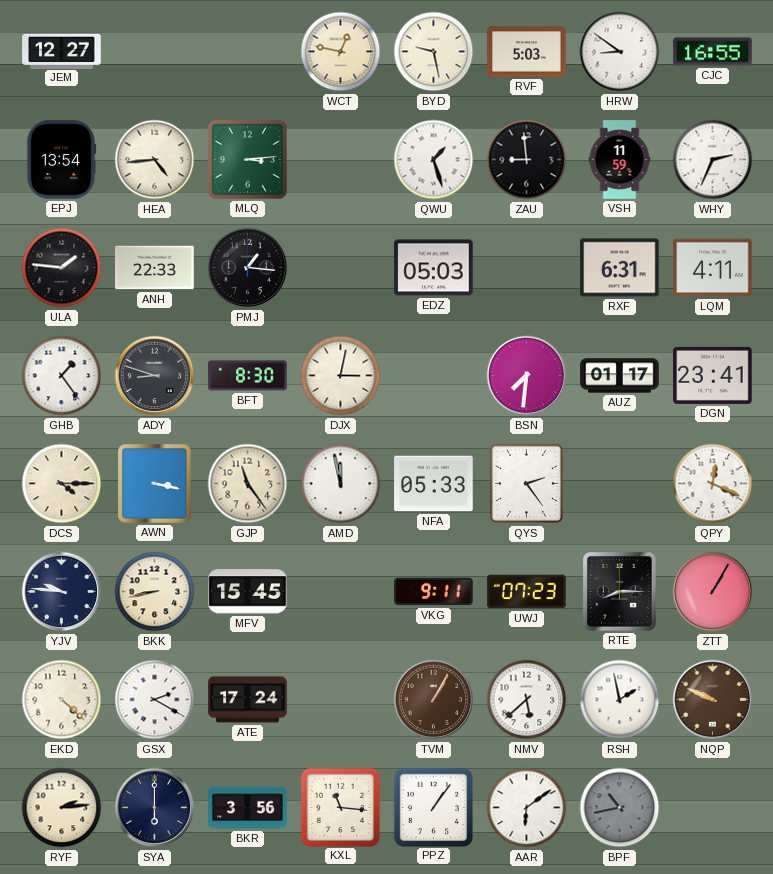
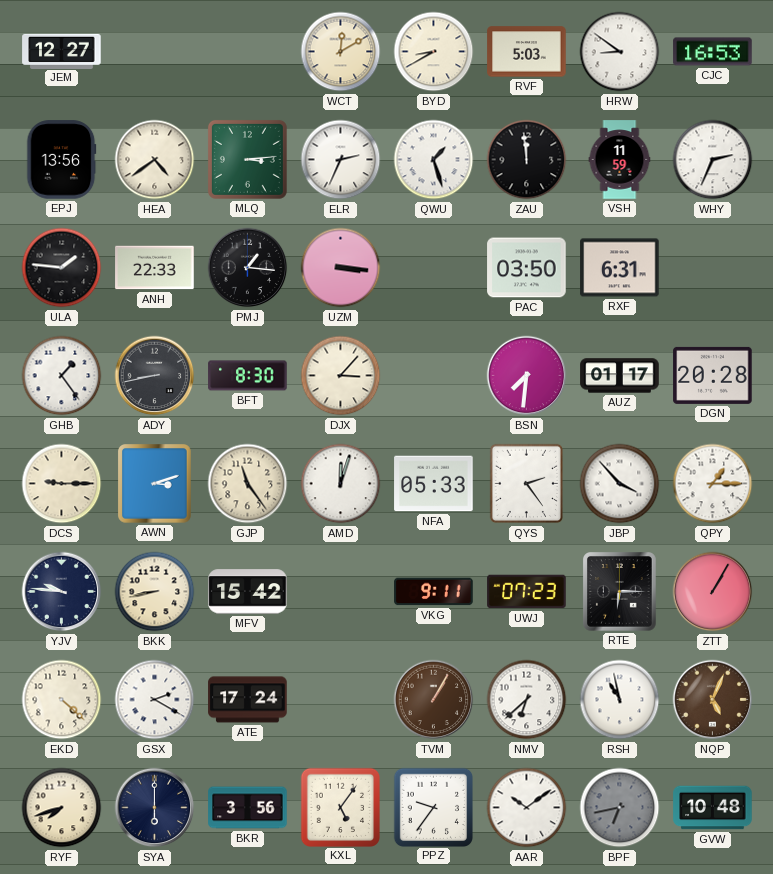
WCT: 12:47 -> 12:10 (341, 52)
BYD: 9:28 -> 8:40 (434, 52)
CJC: 16:55 -> 16:53 (713, 52)
EPJ: 13:54 -> 13:56 (61, 160)
HEA: 4:44 -> 4:39 (155, 160)
ELR: none -> 2:34 (341, 160)
ZAU: 8:59 -> 11:59 (527, 160)
UZM: none -> 3:16 (341, 268)
EDZ: 05:03 -> none (434, 268)
PAC: none -> 03:50 (527, 268)
LQM: 4:11 -> none (713, 268)
ADY: 8:48 -> 8:43 (155, 376)
DJX: 3:02 -> 3:07 (341, 376)
DGN: 23:41 -> 20:28 (713, 375)
DCS: 4:15 -> 9:15 (62, 484)
AWN: 3:17 -> 3:12 (155, 484)
AMD: 11:58 -> 12:03 (341, 484)
JBP: none -> 3:53 (620, 484)
QPY: 12:19 -> 1:15 (713, 484)
MFV: 15:45 -> 15:42 (248, 592)
RTE: 8:15 -> 6:15 (620, 592)
NMV: 5:38 -> 6:38 (527, 700)
RSH: 1:58 -> 10:58 (620, 700)
NQP: 9:49 -> 5:04 (713, 700)
RYF: 2:14 -> 7:42 (62, 808)
KXL: 11:16 -> 5:06 (340, 807)
PPZ: 1:06 -> 9:36 (433, 807)
AAR: 6:09 -> 10:09 (527, 808)
BPF: 10:43 -> 6:43 (620, 808)
GVW: none -> 10:48 (713, 808)
